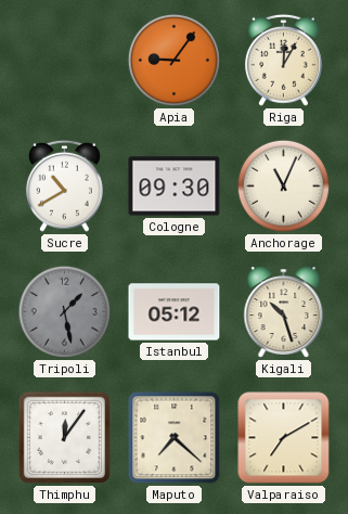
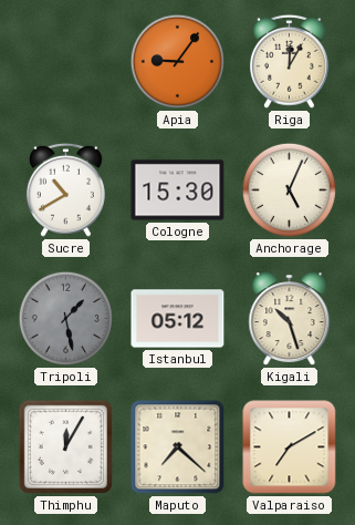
Cologne: 09:30 -> 15:30 (178, 191)
Anchorage: 11:04 -> 5:04 (289, 189)
Thimphu: 12:06 -> 12:05 (65, 446)
